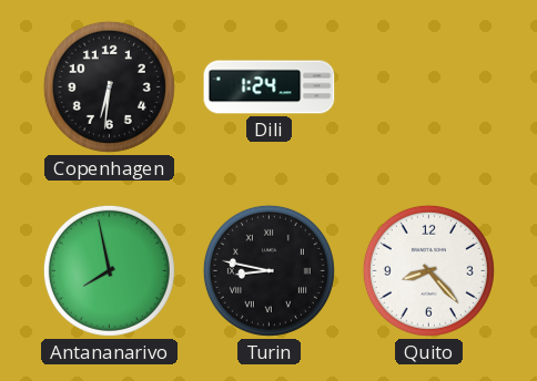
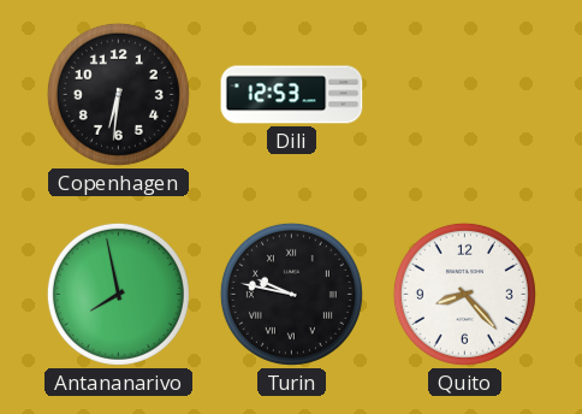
Dili: 1:24 -> 12:53 (292, 95)
Turin: 8:47 -> 9:47 (291, 294)
